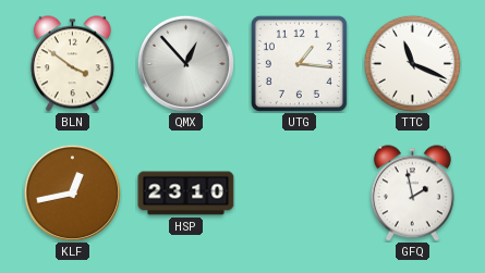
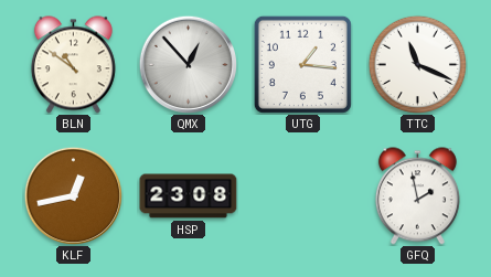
BLN: 3:51 -> 10:51 (73, 65)
HSP: 23:10 -> 23:08 (189, 196)
